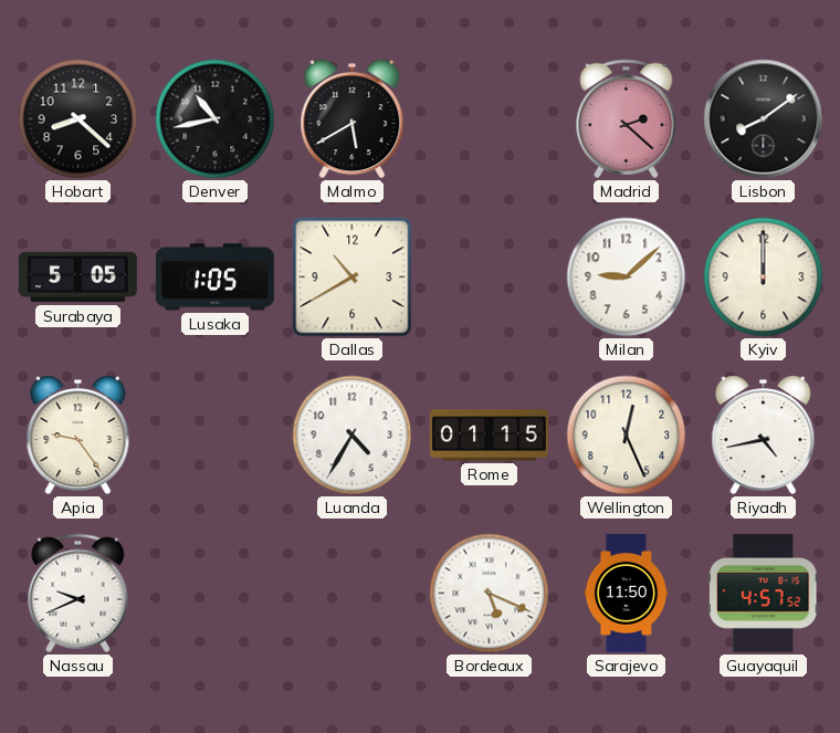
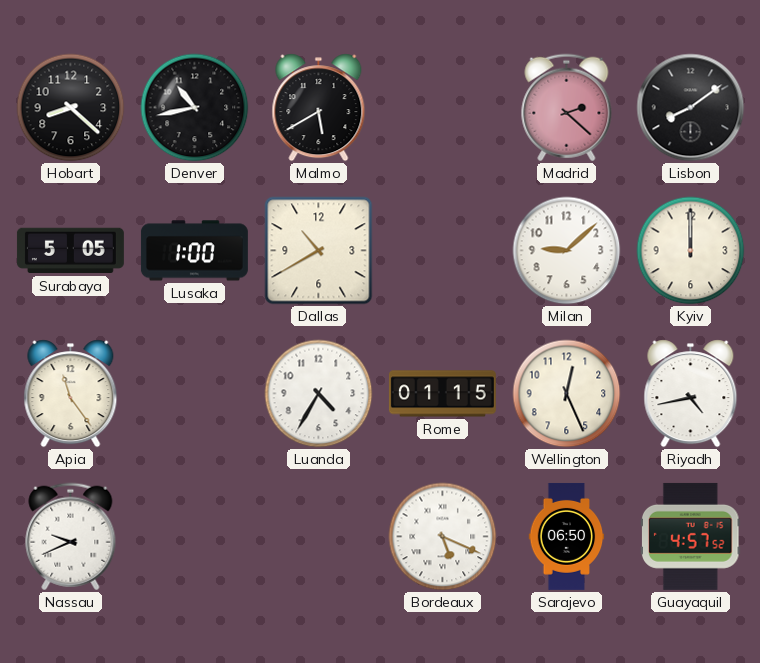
Lusaka: 1:05 -> 1:00 (194, 251)
Apia: 9:24 -> 11:24 (71, 394)
Sarajevo: 11:50 -> 06:50 (567, 536)
